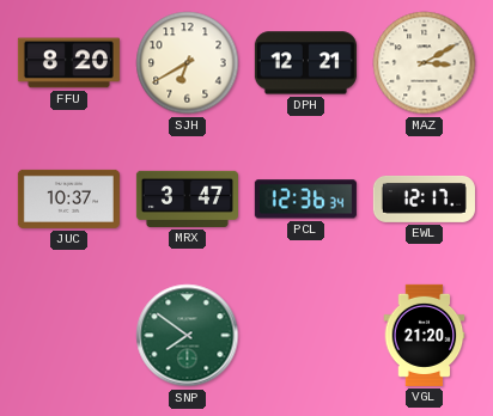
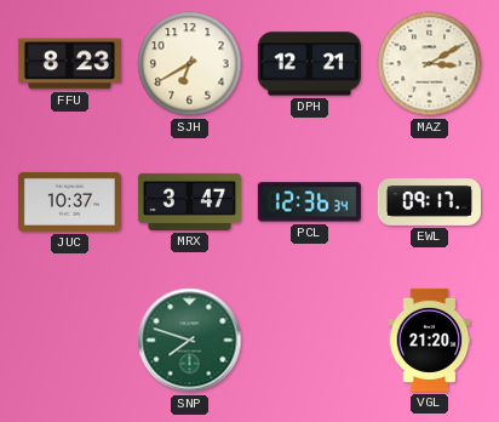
FFU: 8:20 -> 8:23 (69, 64)
EWL: 12:17 -> 09:17 (429, 201)
SNP: 7:51 -> 7:48 (190, 341)
